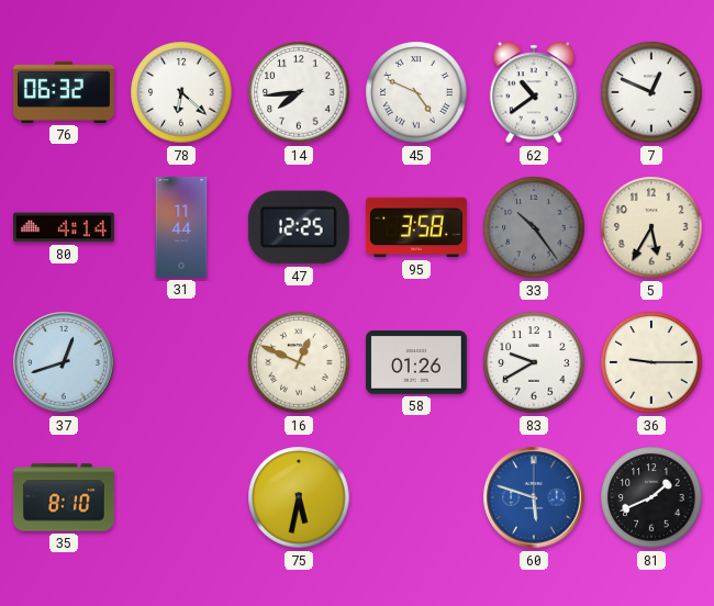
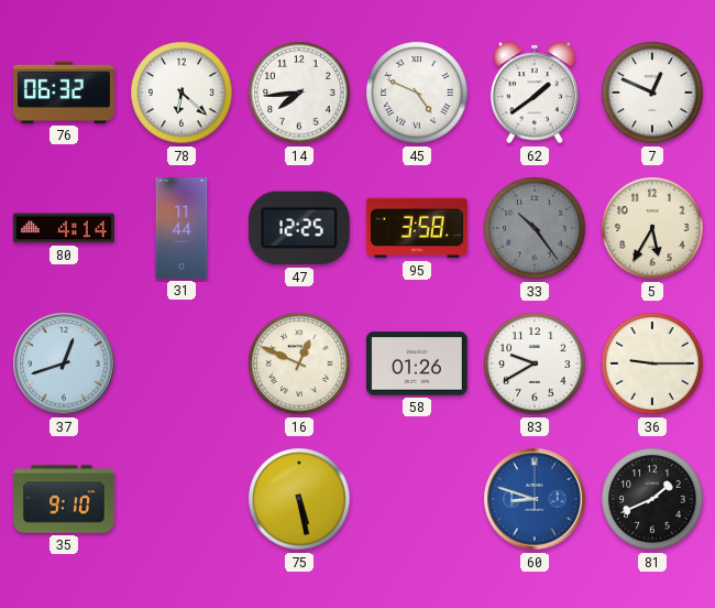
62: 10:39 -> 1:39 (535, 93)
35: 8:10 -> 9:10 (64, 499)
75: 5:32 -> 5:28 (299, 499)
60: 5:48 -> 8:48 (535, 499)
